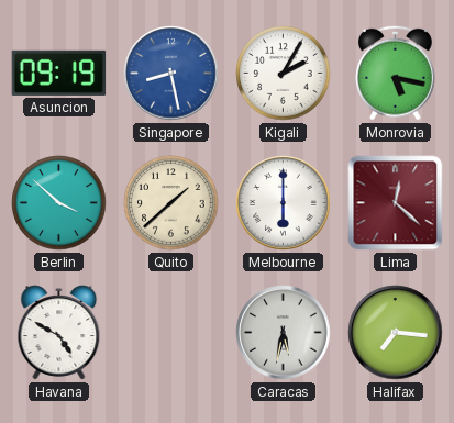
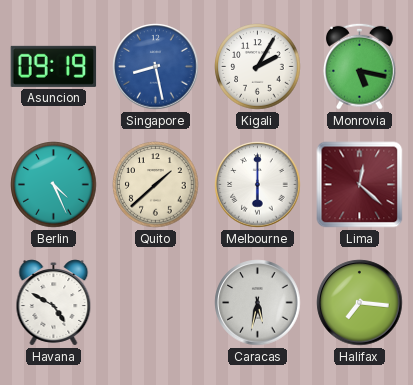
Berlin: 3:52 -> 4:26 (54, 185)
